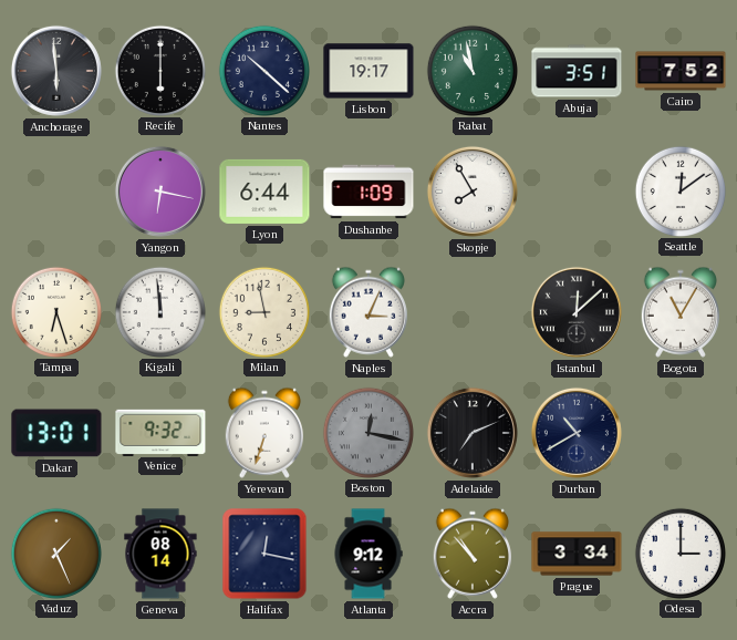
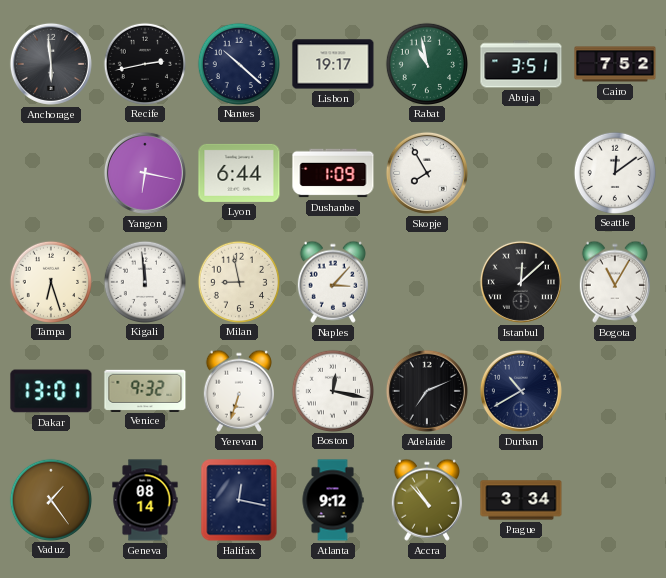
Recife: 6:00 -> 2:43 (144, 63)
Naples: 3:04 -> 3:07 (333, 282)
Boston dial: grey -> white (332, 390)
Vaduz: 1:26 -> 1:24 (50, 499)
Odesa: 3:00 -> none (679, 553)
